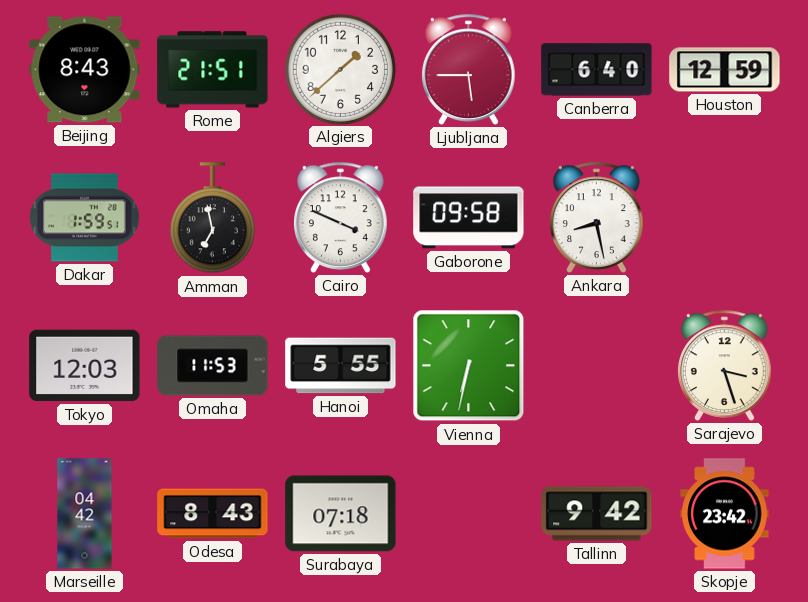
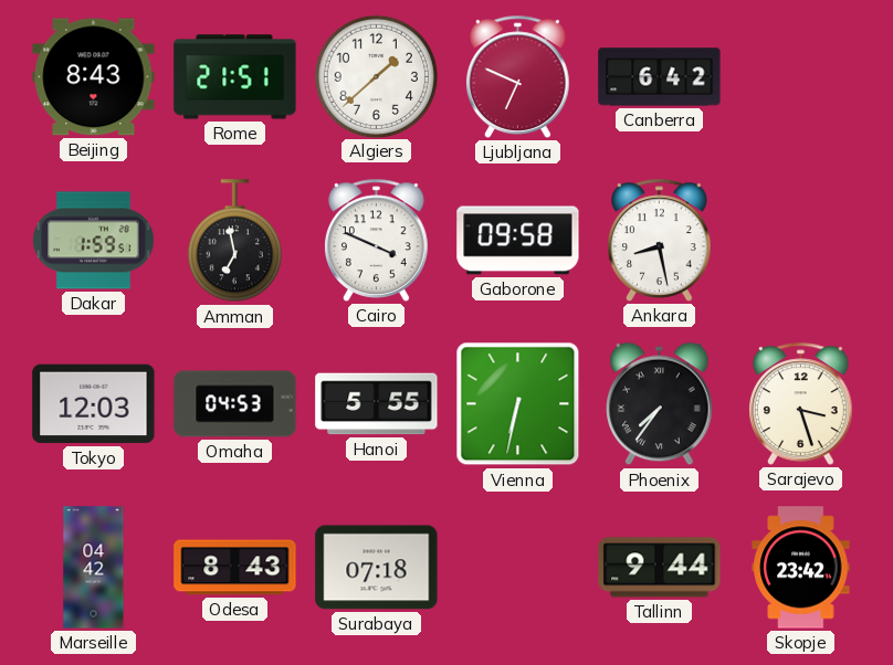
Ljubljana: 5:45 -> 6:49 (518, 76)
Canberra: 6:40 -> 6:42 (660, 77)
Houston: 12:59 -> none (725, 70)
Omaha: 11:53 -> 04:53 (235, 404)
Phoenix: none -> 7:36 (660, 404)
Tallinn: 9:42 -> 9:44 (660, 568)
